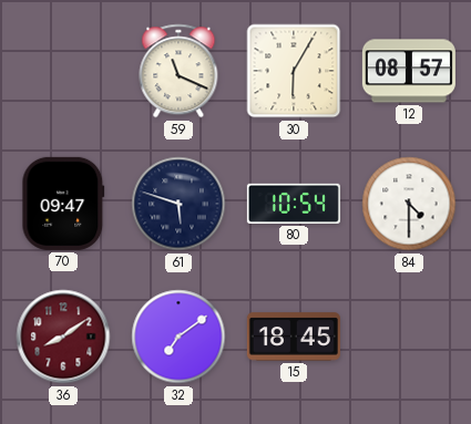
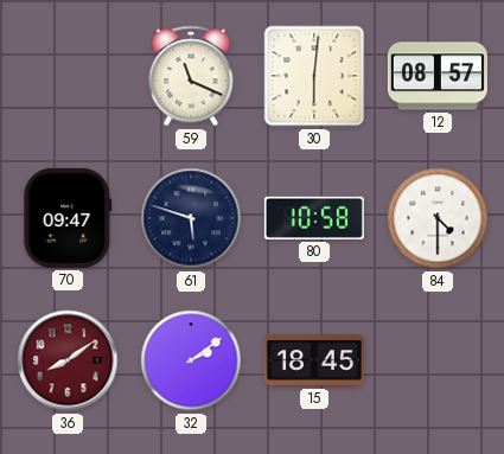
30: 6:05 -> 6:01 (314, 76)
80: 10:54 -> 10:58 (314, 218)
32: 7:09 -> 2:09 (191, 360)
